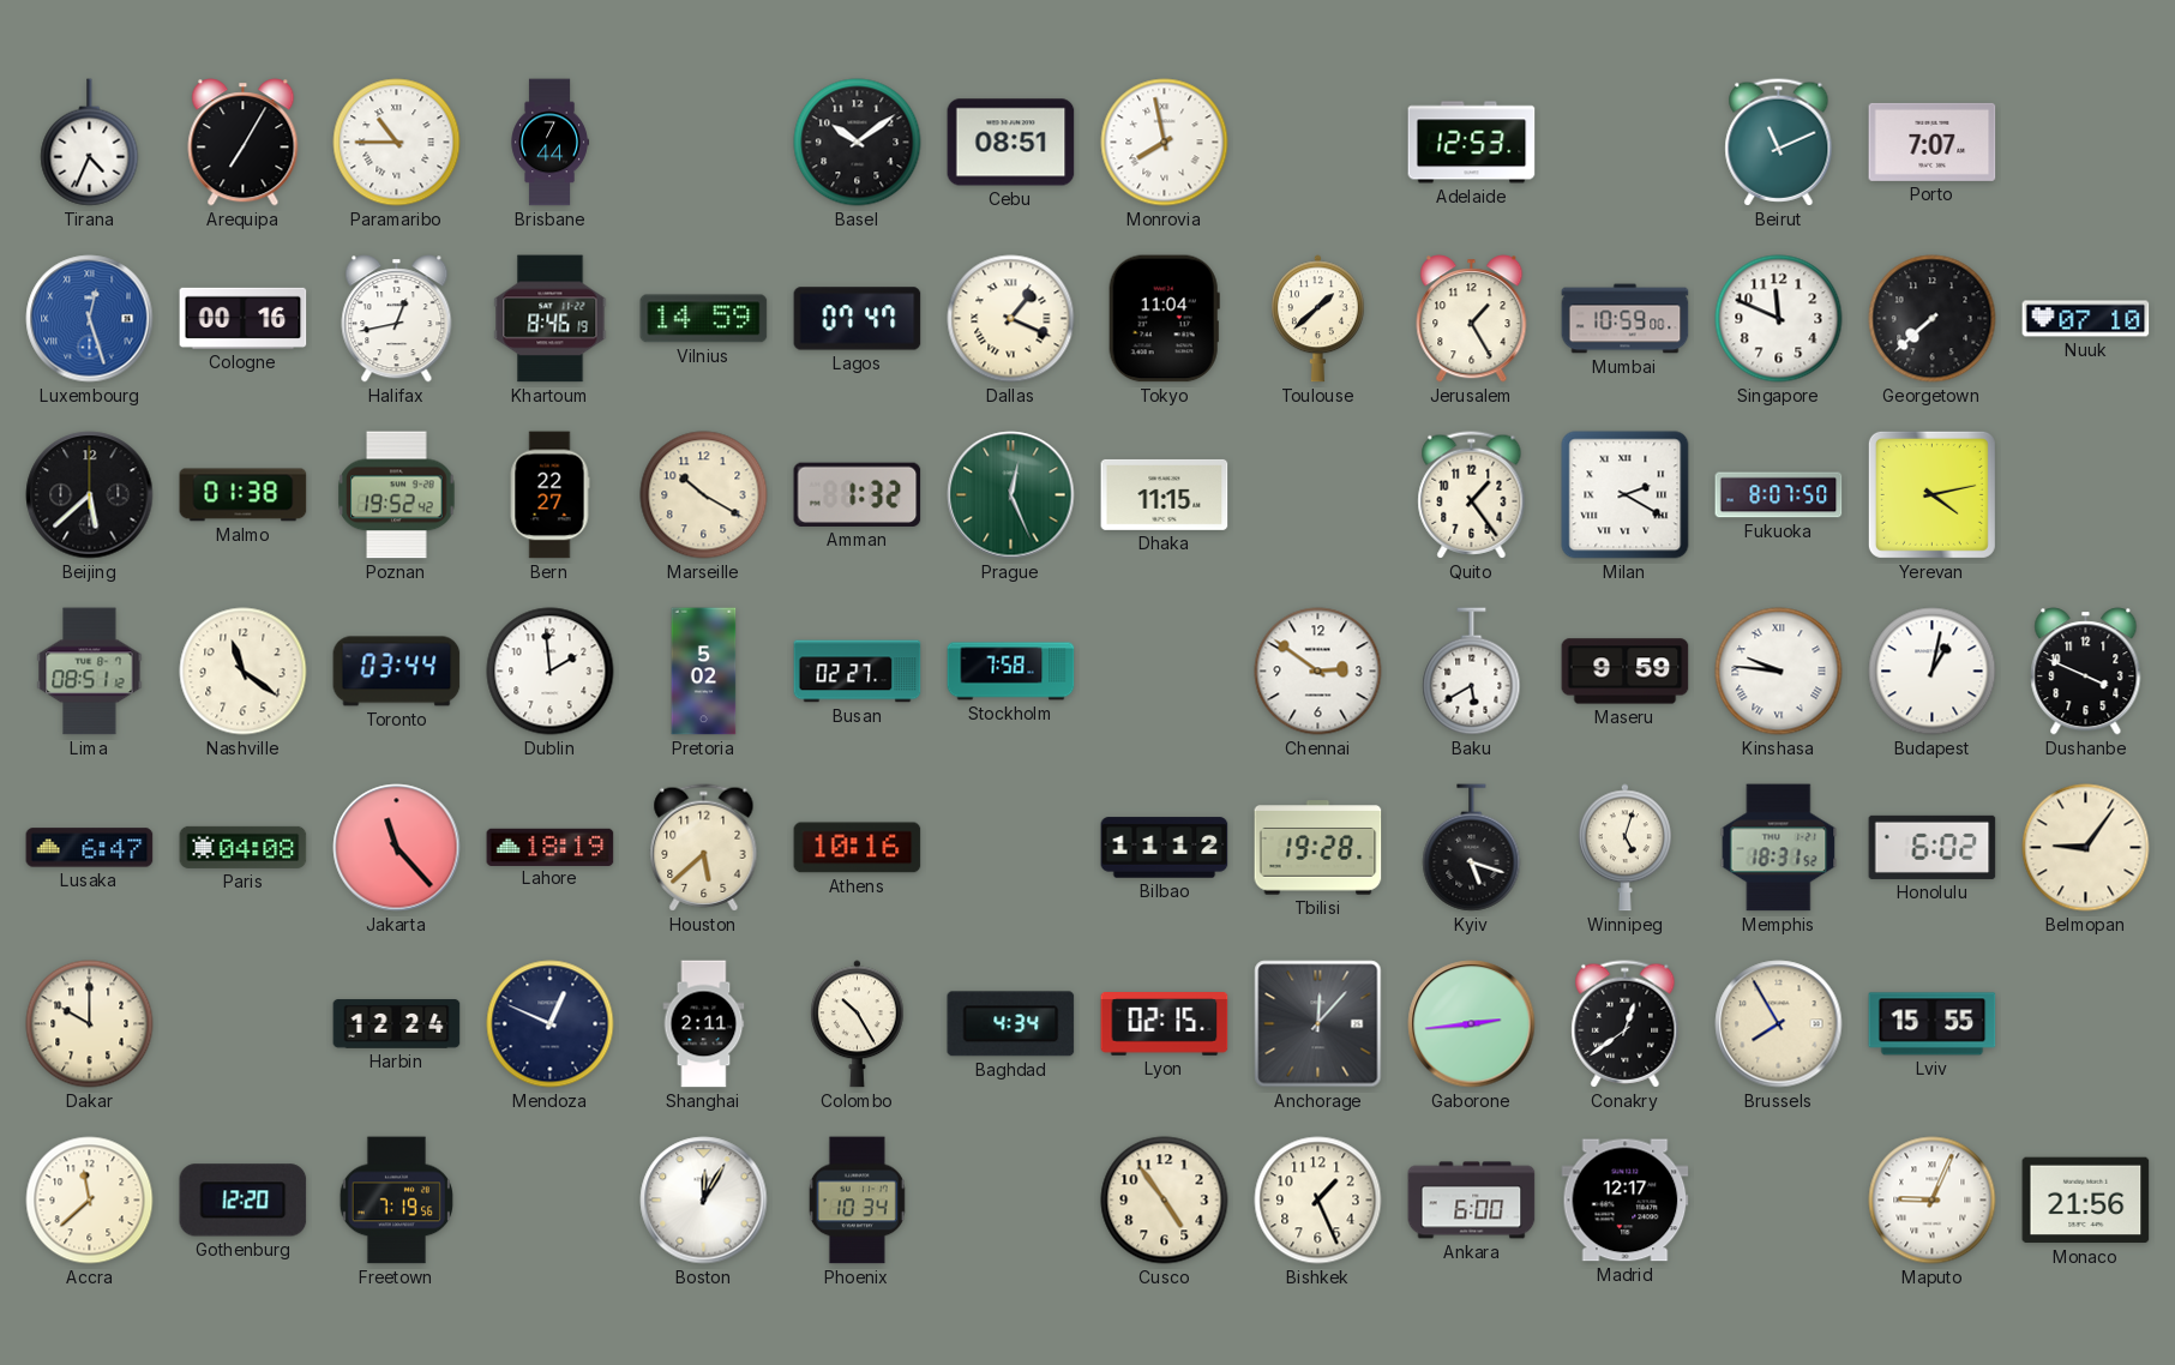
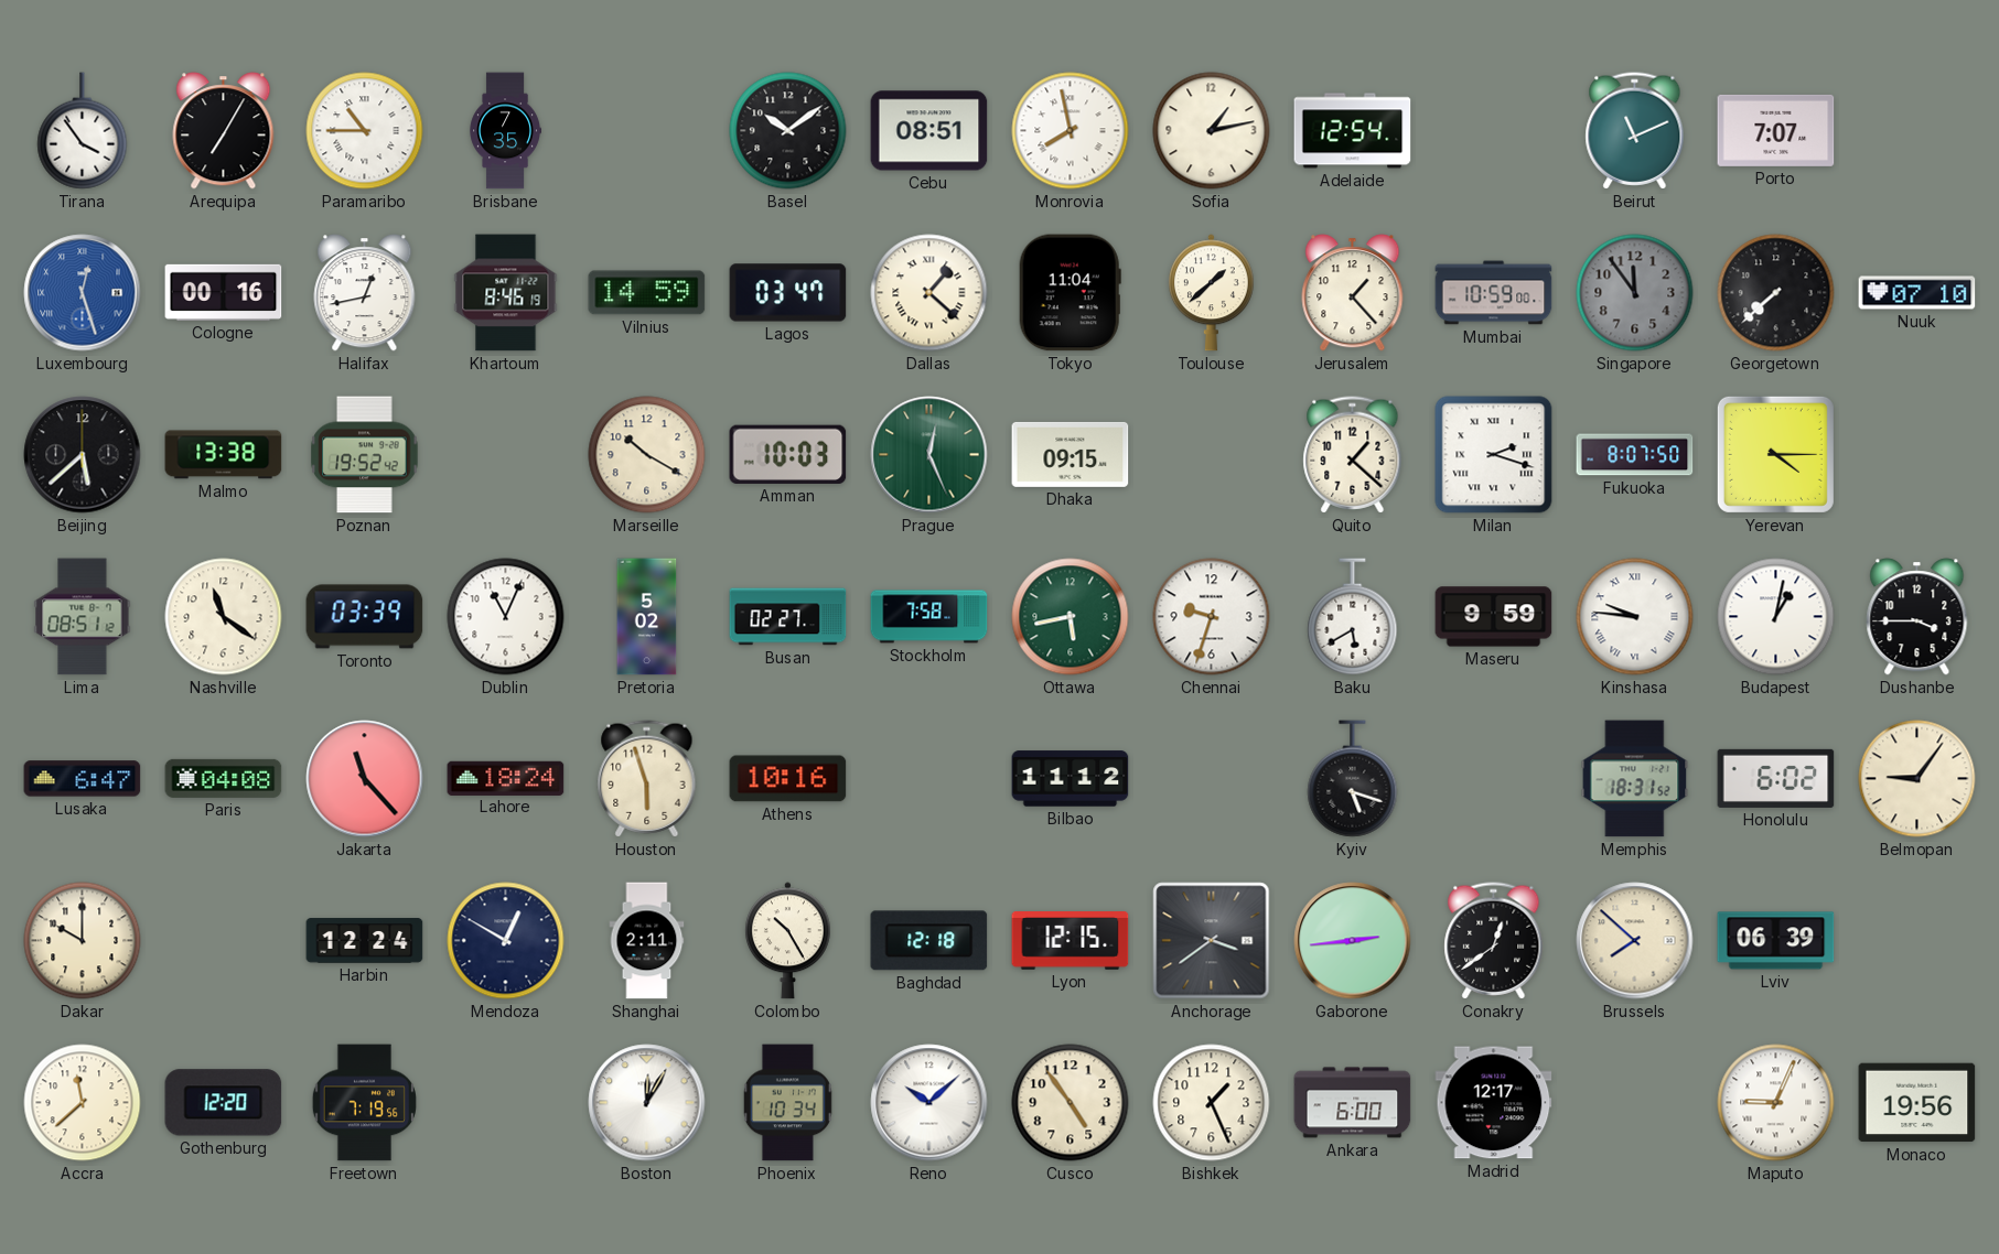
Tirana: 4:34 -> 3:54 (83, 131)
Brisbane: 7:44 -> 7:35 (505, 131)
Sofia: none -> 1:13 (1212, 131)
Adelaide: 12:53 -> 12:54 (1353, 131)
Lagos: 07:47 -> 03:47 (788, 293)
Dallas: 1:19 -> 1:22 (929, 293)
Jerusalem: 1:25 -> 1:23 (1353, 293)
Singapore: 11:49 -> 11:54 (1635, 293)
Singapore dial: white -> grey (1635, 293)
Malmo: 01:38 -> 13:38 (224, 455)
Bern: 22:27 -> none (549, 495)
Amman: 1:32 -> 10:03 (788, 454)
Dhaka: 11:15 -> 09:15 (1071, 454)
Quito: 1:24 -> 1:22 (1353, 455)
Milan: 2:20 -> 2:18 (1494, 455)
Yerevan: 4:13 -> 4:15 (1775, 454)
Toronto: 03:44 -> 03:39 (365, 617)
Dublin: 1:59 -> 11:04 (506, 617)
Ottawa: none -> 5:43 (1071, 617)
Chennai: 2:51 -> 9:33 (1212, 617)
Dushanbe: 3:49 -> 3:45 (1917, 617)
Lahore: 18:19 -> 18:24 (506, 778)
Houston: 5:38 -> 5:57 (647, 779)
Tbilisi: 19:28 -> none (1318, 848)
Winnipeg: 5:03 -> none (1624, 848)
Mendoza: 12:49 -> 12:50 (506, 941)
Baghdad: 4:34 -> 12:18 (929, 941)
Lyon: 02:15 -> 12:15 (1071, 941)
Anchorage: 12:07 -> 3:39 (1212, 941)
Brussels: 7:55 -> 7:52 (1635, 941)
Lviv: 15:55 -> 06:39 (1776, 941)
Reno: none -> 10:08 (929, 1103)
Monaco: 21:56 -> 19:56 (1917, 1103)
